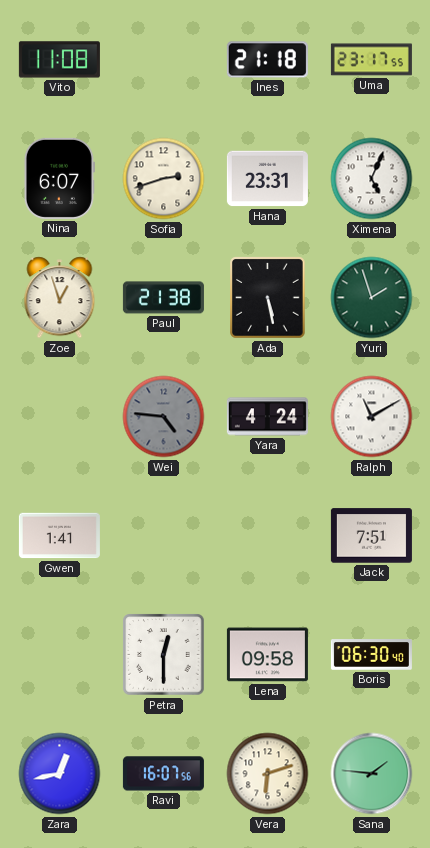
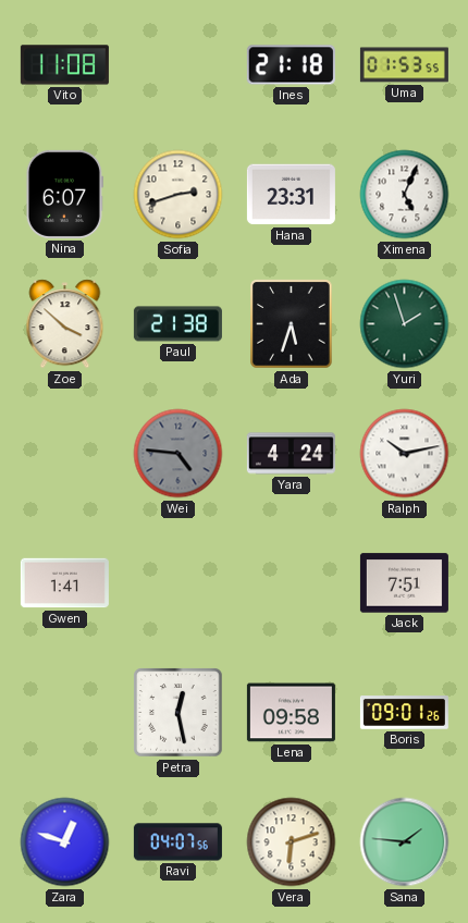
Uma: 23:17 -> 01:53 (404, 65)
Zoe: 12:57 -> 3:52 (65, 324)
Ada: 5:28 -> 5:33 (292, 324)
Ralph: 11:10 -> 10:13 (405, 454)
Petra: 12:30 -> 12:28 (178, 713)
Boris: 06:30 -> 09:01 (404, 713)
Zara: 12:43 -> 12:48 (65, 842)
Ravi: 16:07 -> 04:07 (177, 842)
